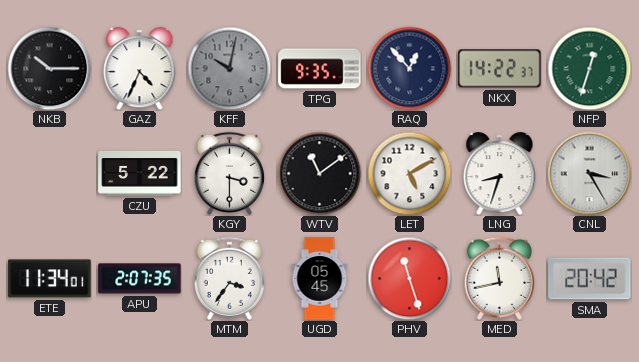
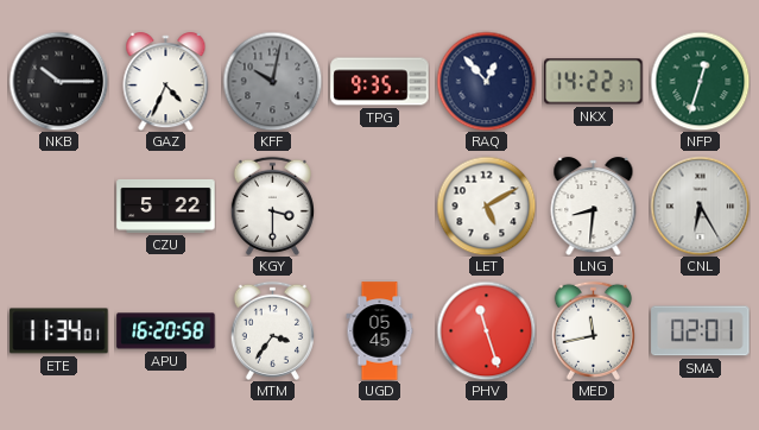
WTV: 11:09 -> none (319, 173)
LNG: 8:33 -> 8:31 (594, 207)
CNL: 3:25 -> 6:25 (700, 205)
APU: 2:07 -> 16:20 (166, 331)
SMA: 20:42 -> 02:01 (701, 331)
